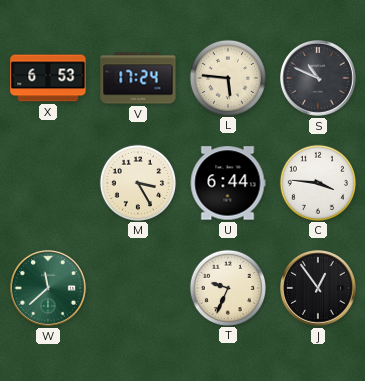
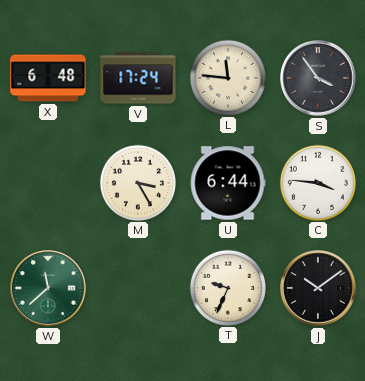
X: 6:53 -> 6:48 (48, 78)
L: 5:46 -> 11:46 (227, 77)
S: 10:49 -> 3:54 (319, 79)
J: 12:54 -> 10:09 (319, 289)
